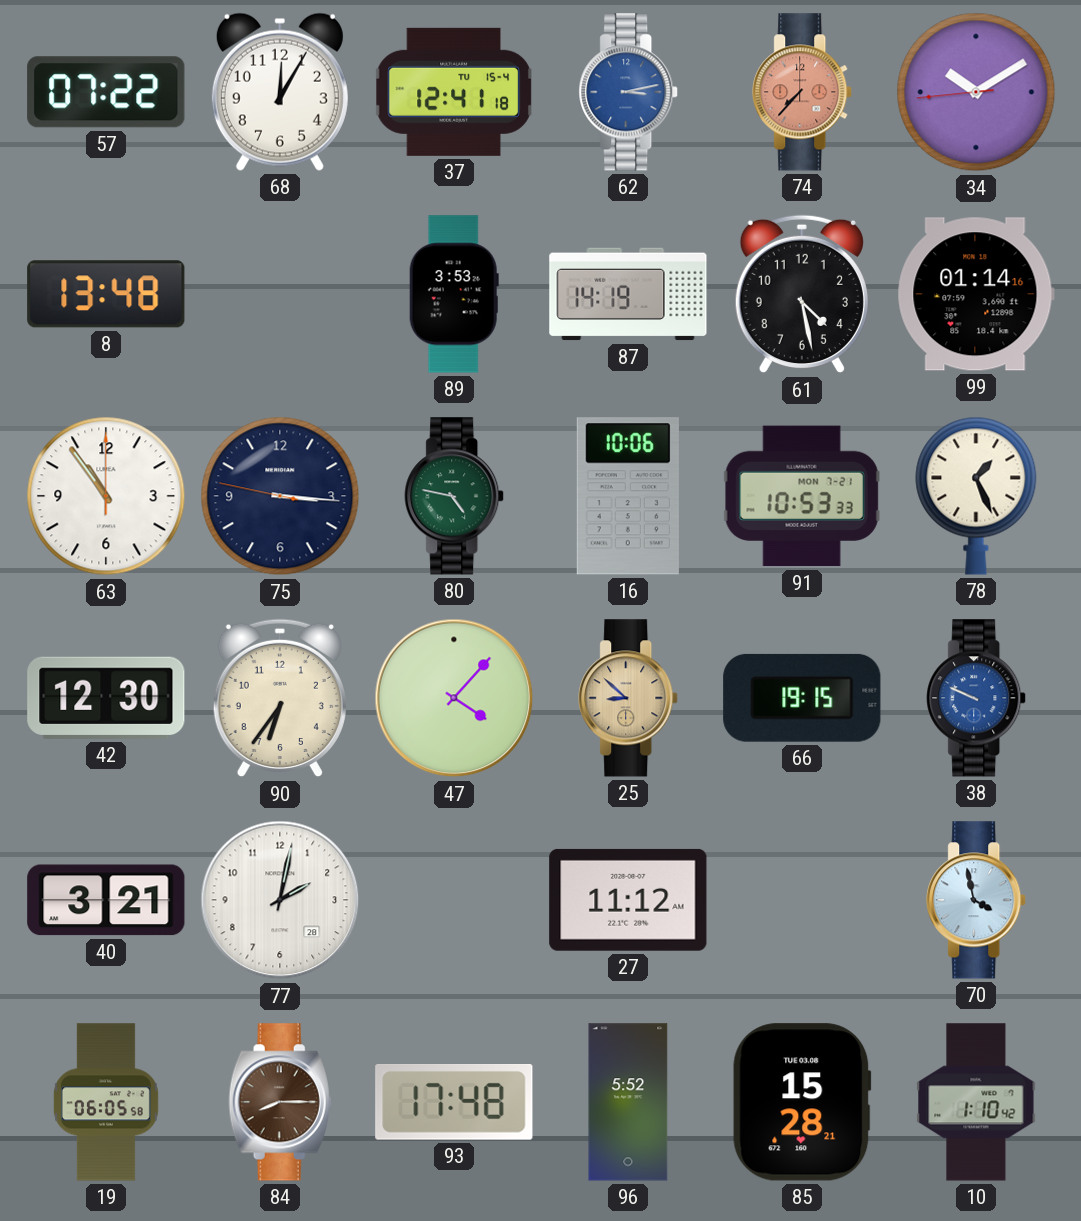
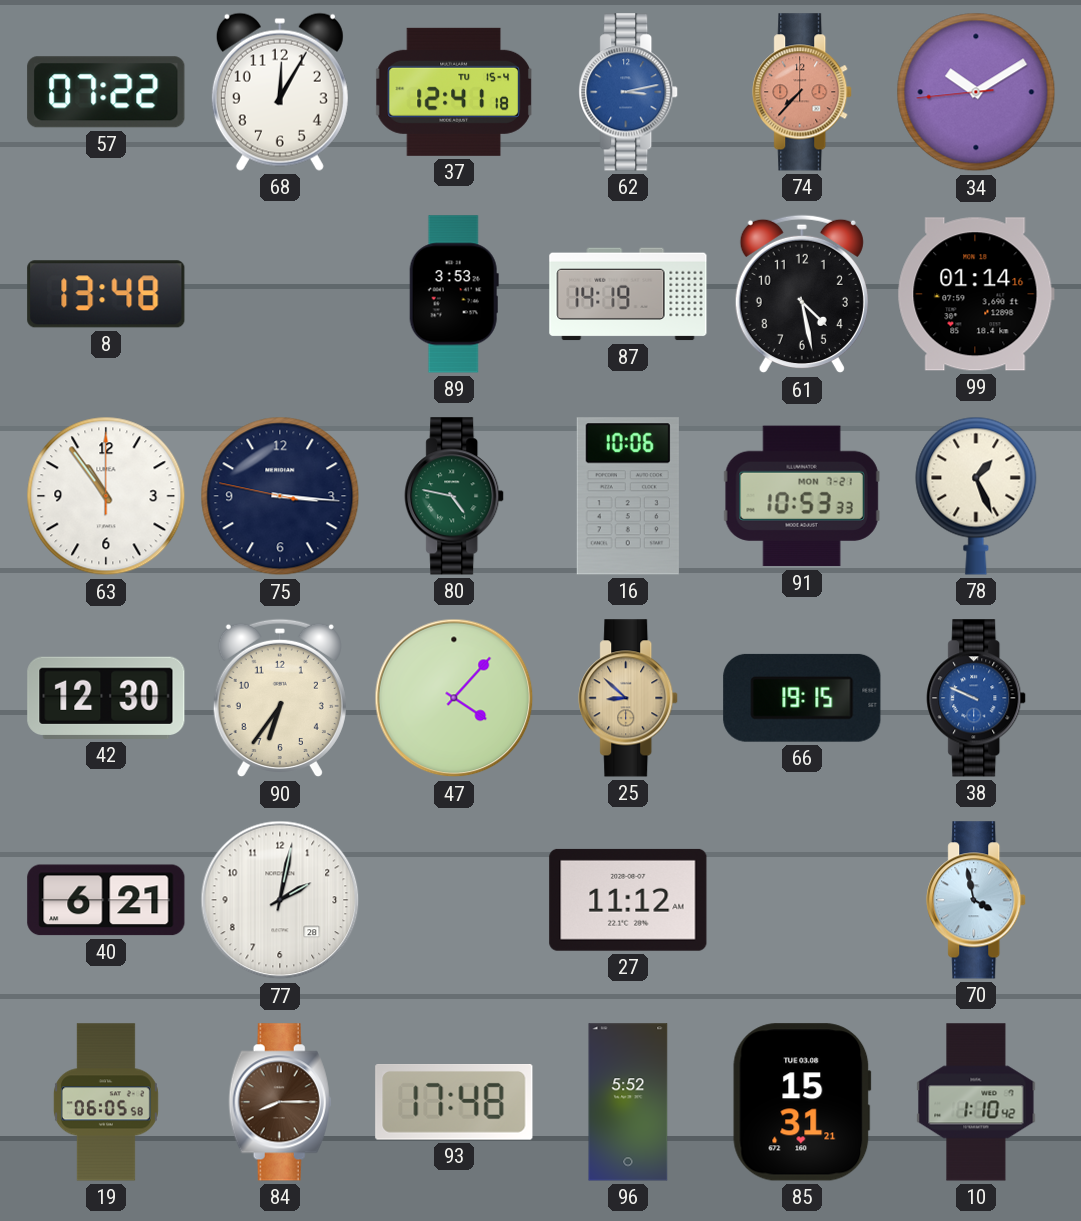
40: 3:21 -> 6:21 (106, 900)
85: 15:28 -> 15:31 (802, 1102)
